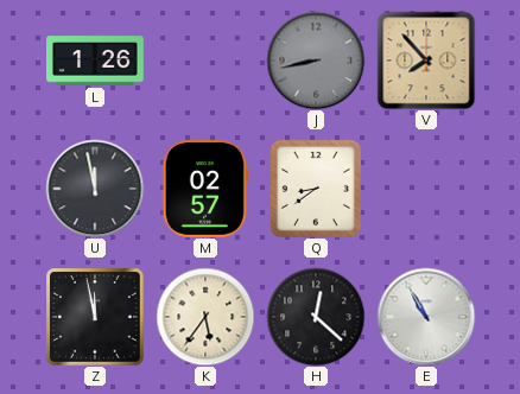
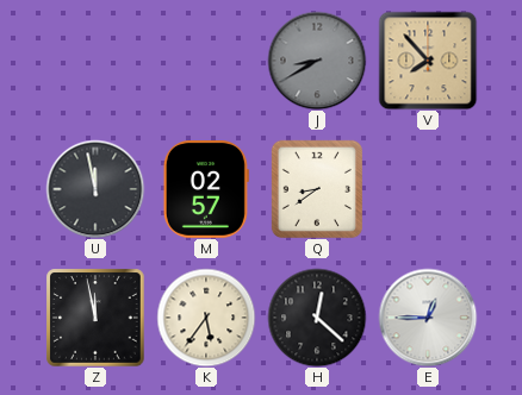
L: 1:26 -> none (95, 61)
J: 8:43 -> 8:40 (317, 61)
E: 10:55 -> 12:45 (428, 318)
